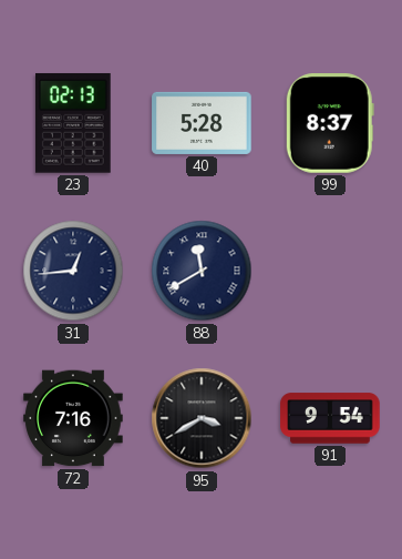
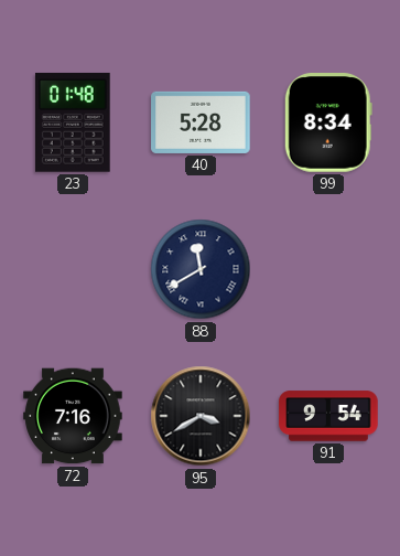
23: 02:13 -> 01:48 (73, 122)
99: 8:37 -> 8:34 (328, 124)
31: 12:44 -> none (73, 271)
